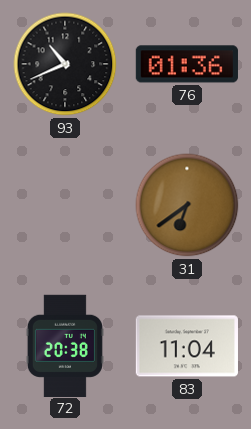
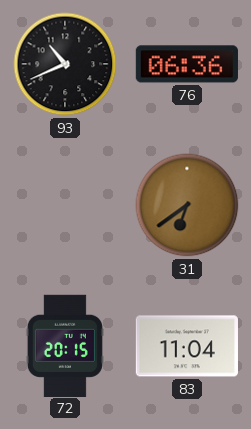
76: 01:36 -> 06:36 (187, 64)
72: 20:38 -> 20:15 (65, 345)
